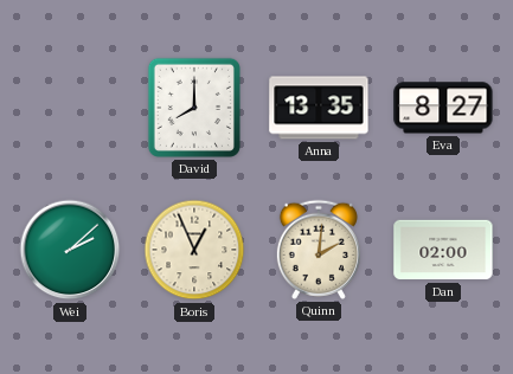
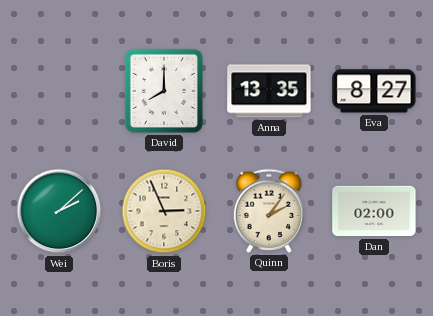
Boris: 12:56 -> 2:56 (164, 211)
Quinn: 2:01 -> 2:06 (269, 211)
